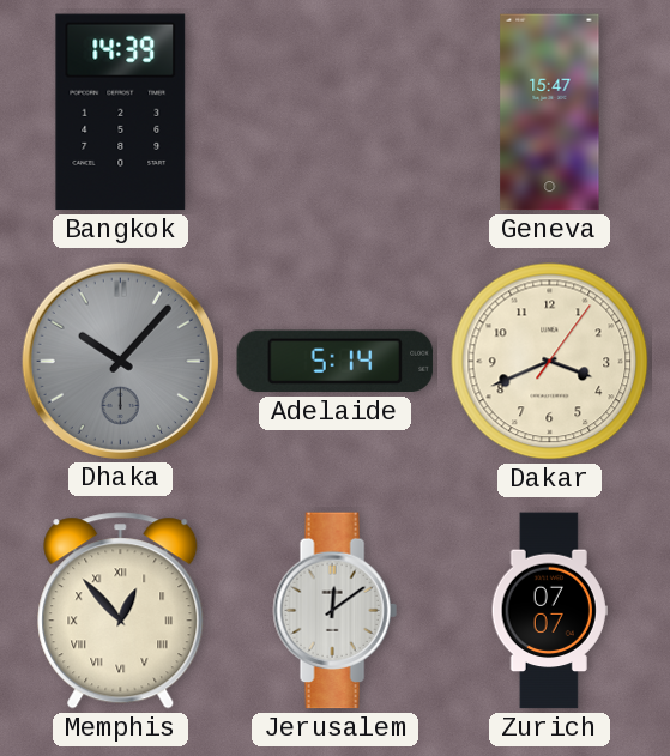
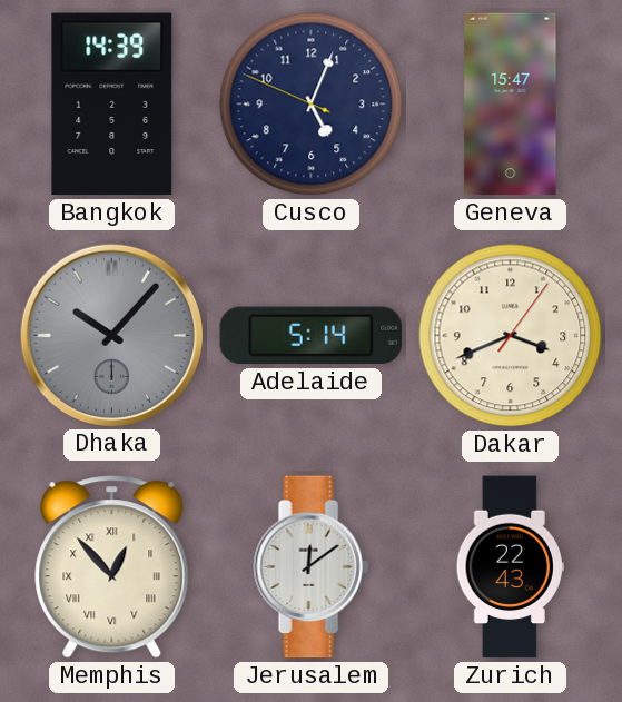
Cusco: none -> 5:03 (312, 105)
Zurich: 07:07 -> 22:43 (510, 567)
